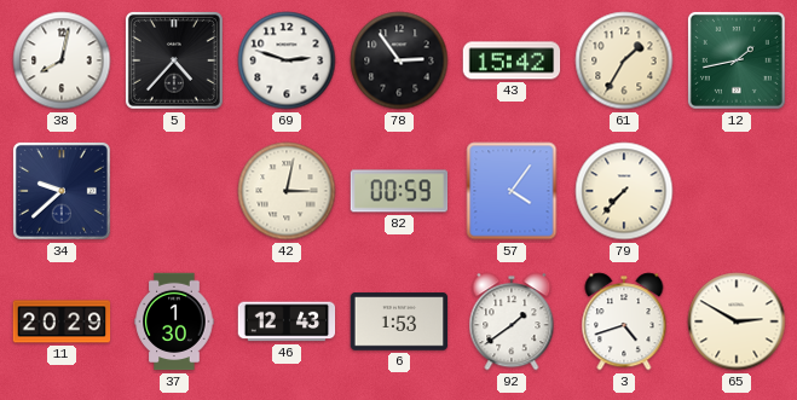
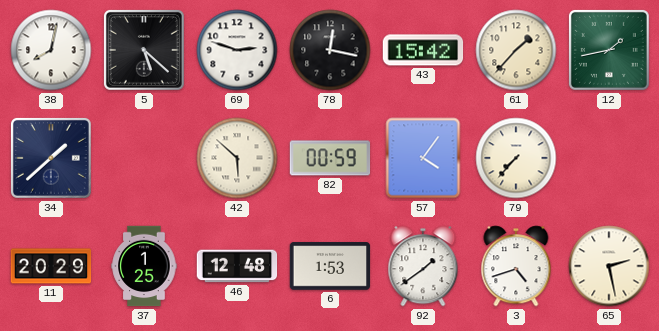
5: 4:37 -> 5:22 (144, 50)
78: 2:54 -> 12:17 (330, 50)
61: 1:35 -> 1:37 (516, 50)
34: 9:38 -> 1:38 (51, 158)
42: 3:02 -> 5:52 (237, 158)
37: 1:30 -> 1:25 (144, 266)
46: 12:43 -> 12:48 (237, 266)
65: 2:50 -> 2:28 (609, 266)
